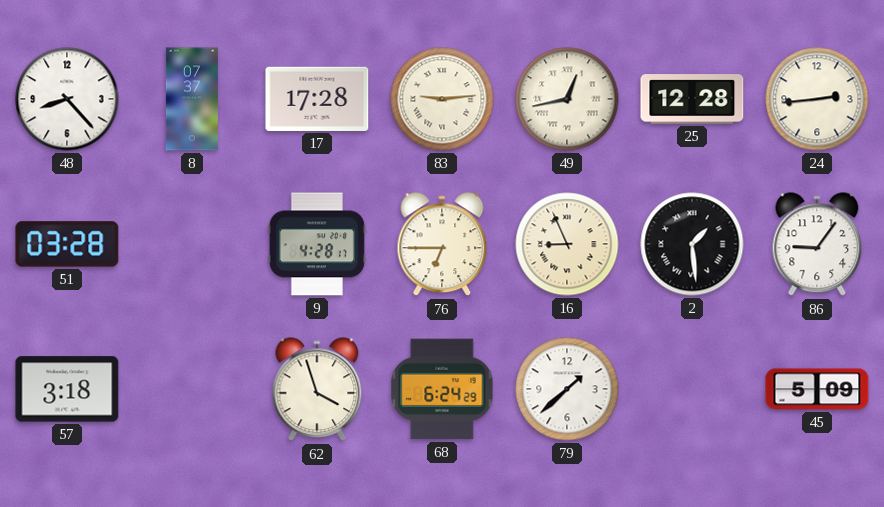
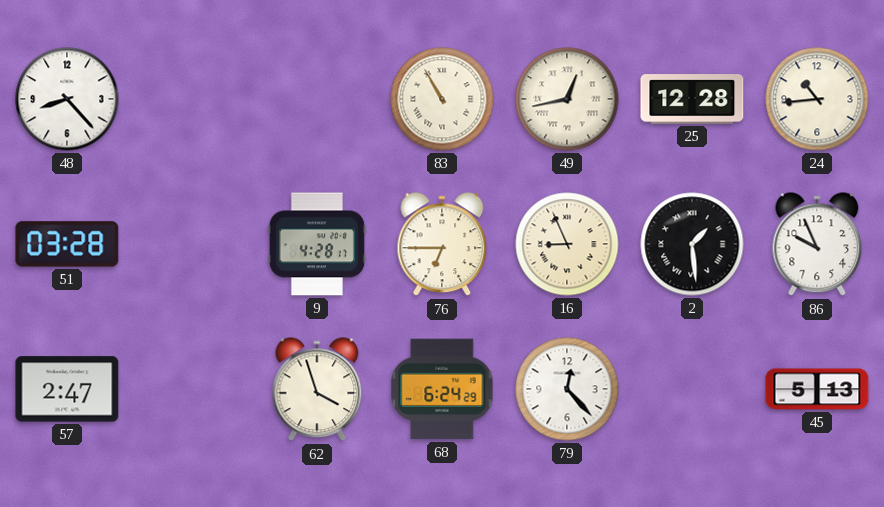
8: 07:37 -> none (192, 99)
17: 17:28 -> none (317, 99)
83: 9:14 -> 10:55 (442, 99)
24: 2:44 -> 10:44 (817, 99)
86: 9:06 -> 9:56 (817, 245)
57: 3:18 -> 2:47 (67, 389)
79: 1:38 -> 12:23 (567, 389)
45: 5:09 -> 5:13 (817, 389)
